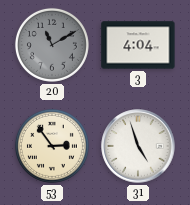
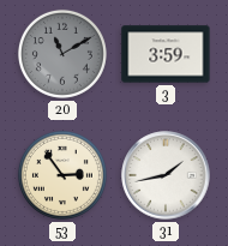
3: 4:04 -> 3:59 (166, 54)
31: 4:57 -> 1:43 (166, 175)
